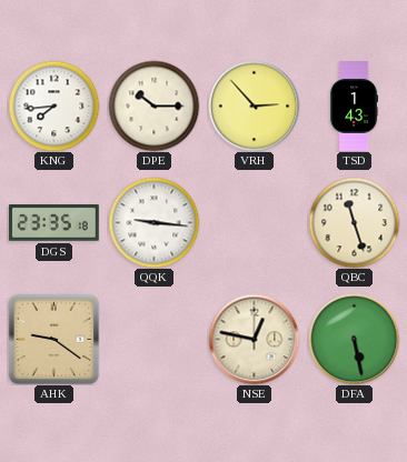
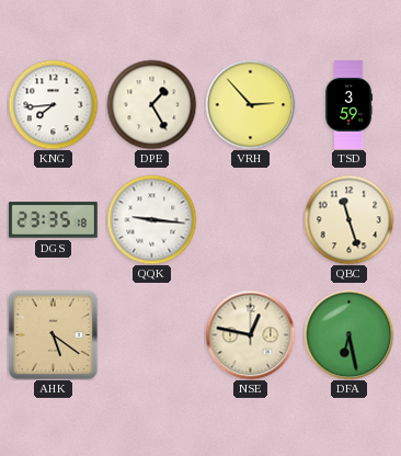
DPE: 10:15 -> 1:25 (151, 104)
TSD: 1:43 -> 3:59 (350, 105)
AHK: 9:21 -> 5:21 (53, 334)
DFA: 5:28 -> 6:28 (348, 334)
